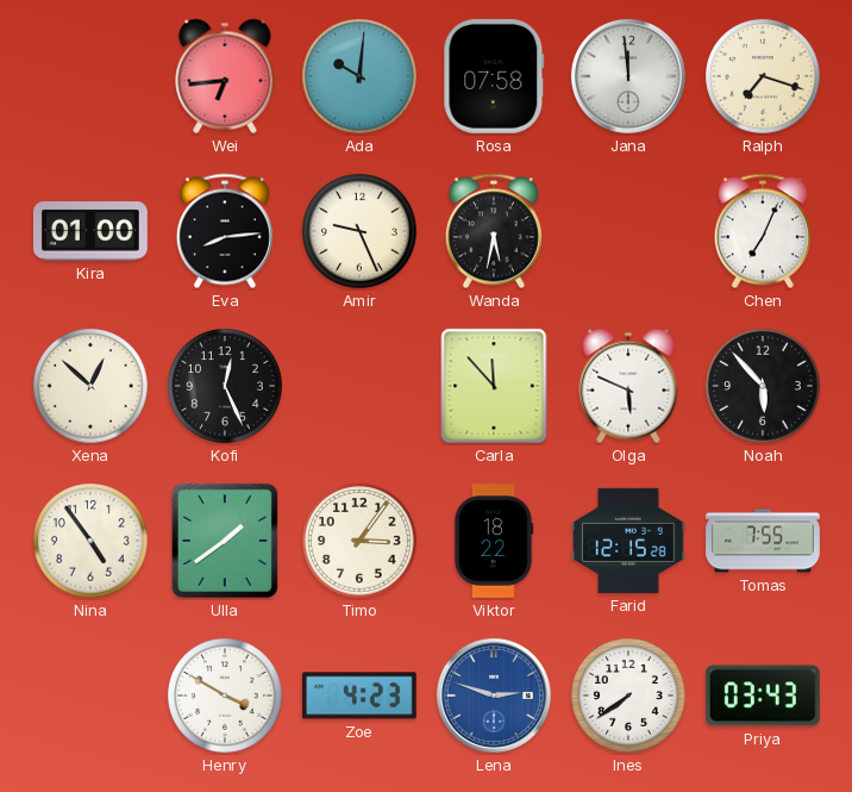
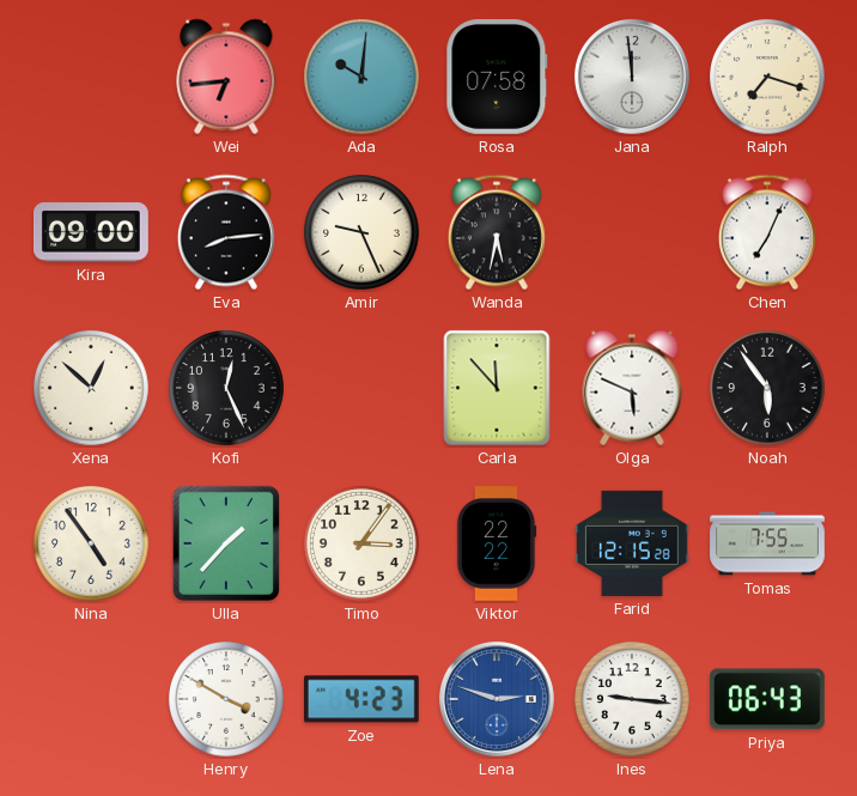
Kira: 01:00 -> 09:00 (92, 232)
Noah: 5:53 -> 5:54 (767, 388)
Ulla: 1:39 -> 1:37 (226, 543)
Viktor: 18:22 -> 22:22 (497, 545)
Ines: 7:39 -> 9:16 (632, 699)
Priya: 03:43 -> 06:43 (767, 699)
